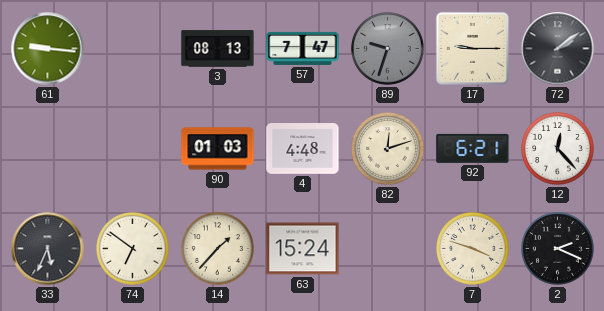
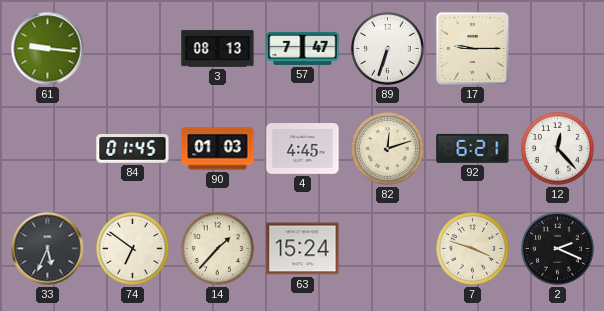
89: 9:33 -> 6:33 (388, 49)
89 dial: grey -> white (388, 49)
72: 2:09 -> none (558, 49)
84: none -> 01:45 (133, 149)
4: 4:48 -> 4:45 (303, 149)
